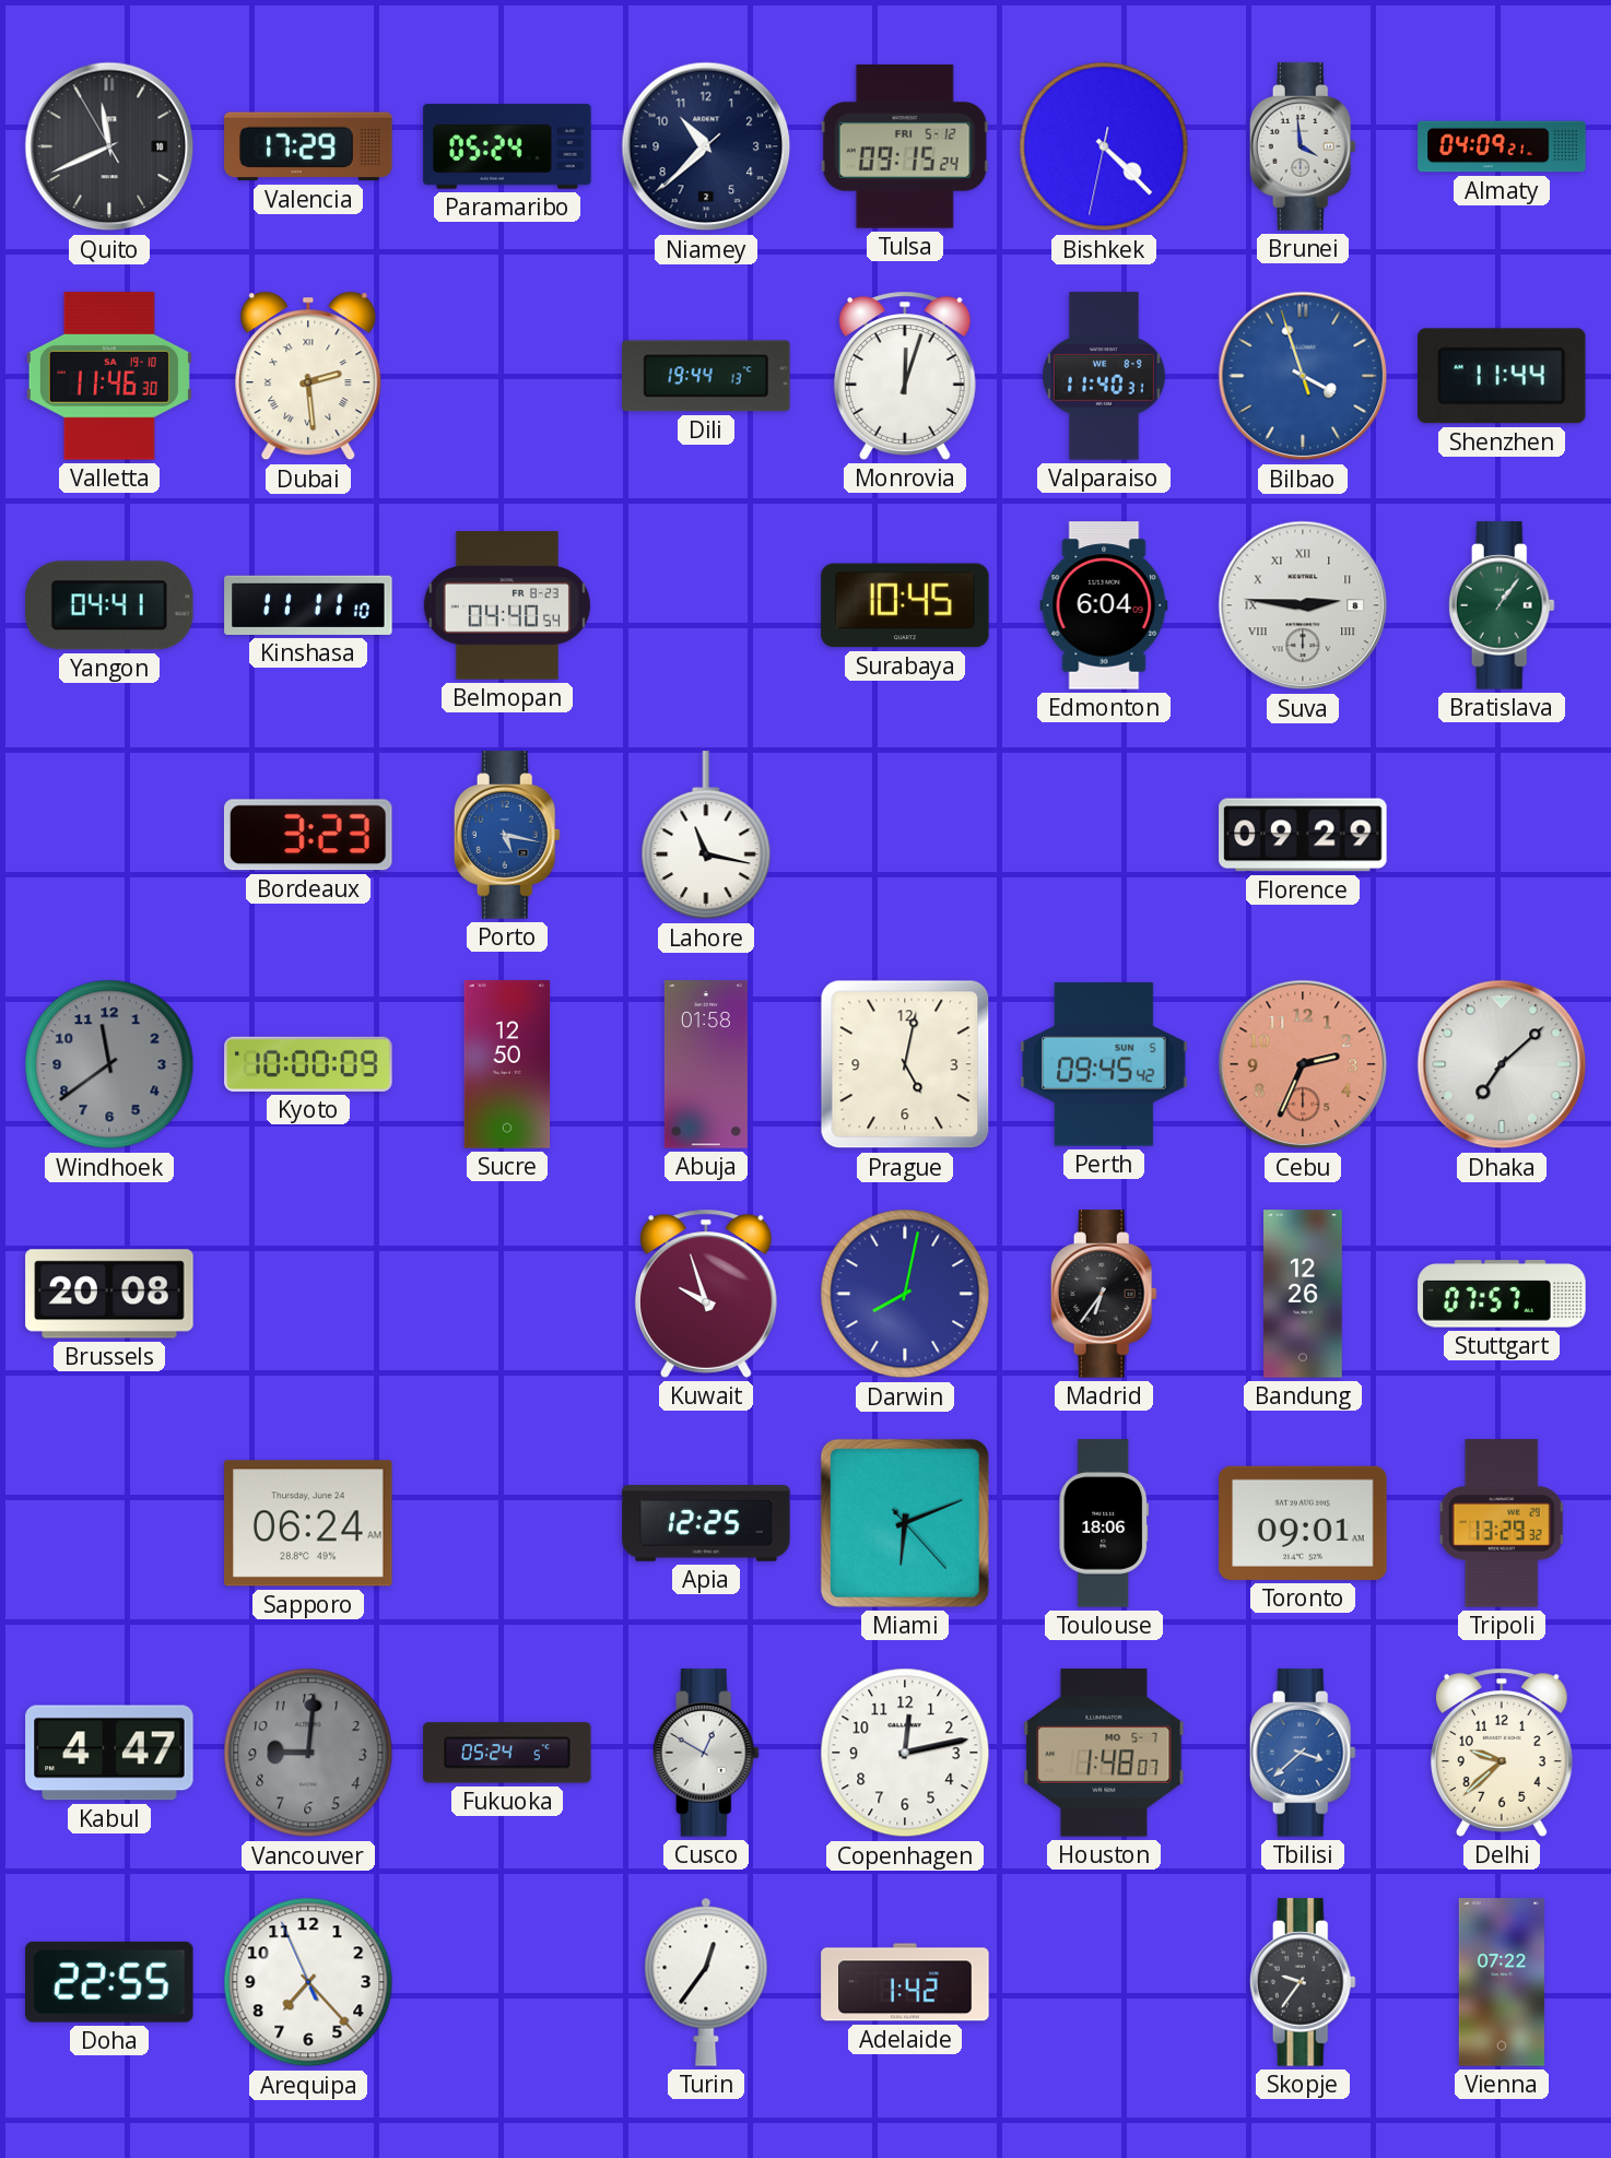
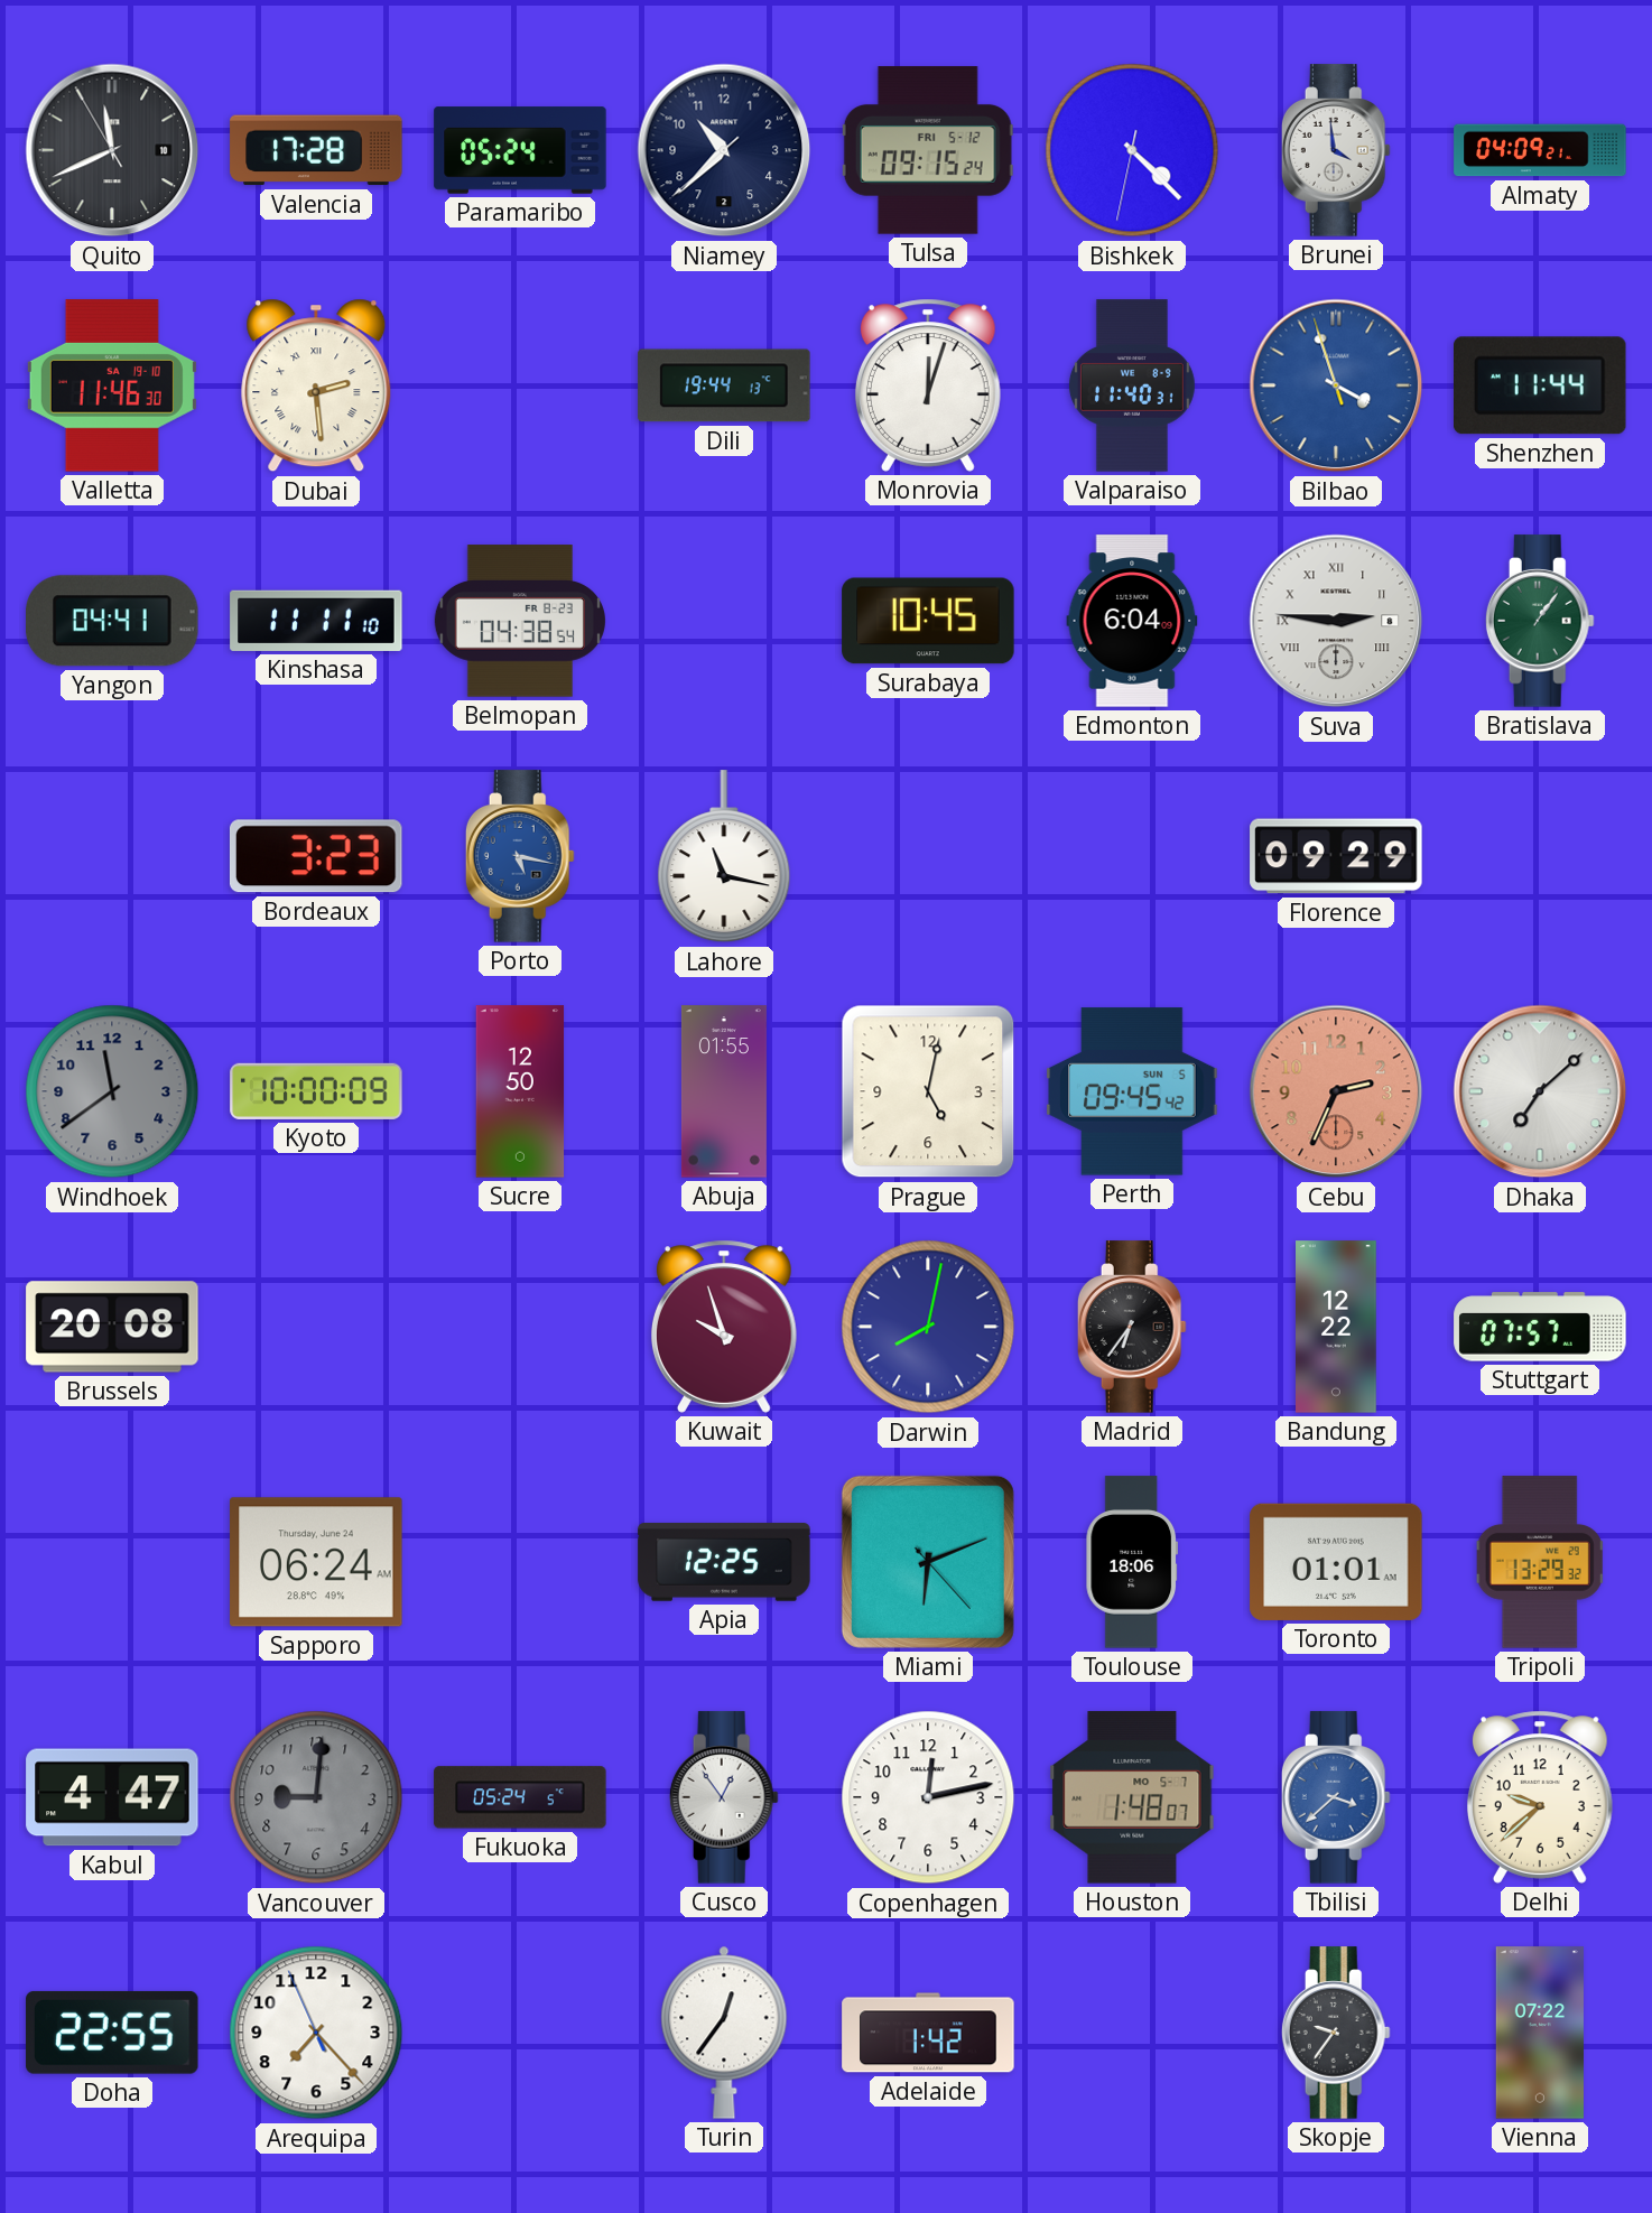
Valencia: 17:29 -> 17:28 (316, 150)
Belmopan: 04:40 -> 04:38 (520, 621)
Abuja: 01:58 -> 01:55 (724, 1091)
Bandung: 12:26 -> 12:22 (1337, 1327)
Toronto: 09:01 -> 01:01 (1336, 1562)
Cusco: 12:50 -> 12:54 (724, 1797)
